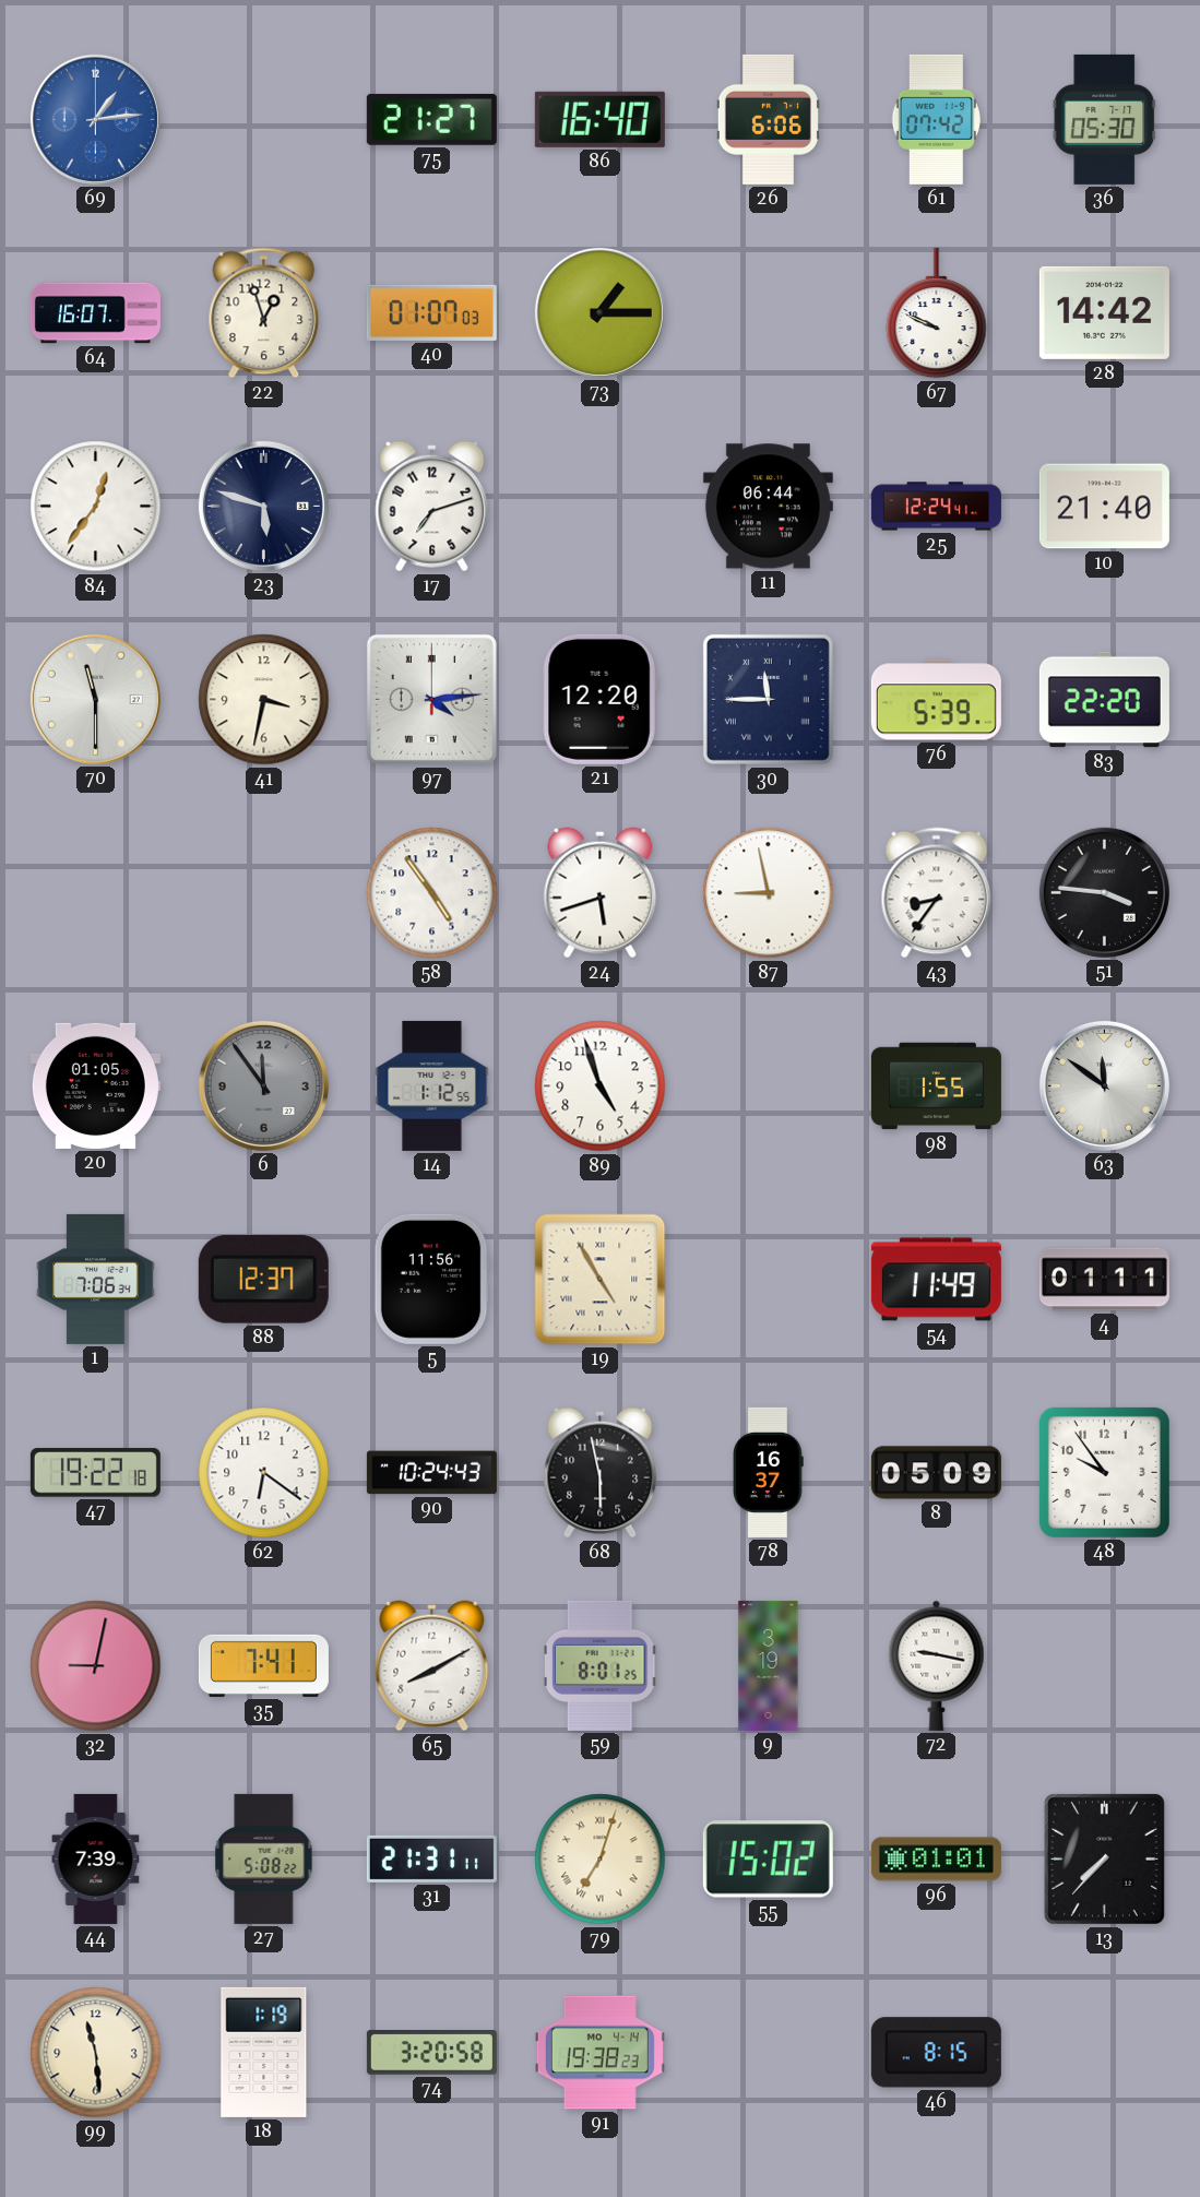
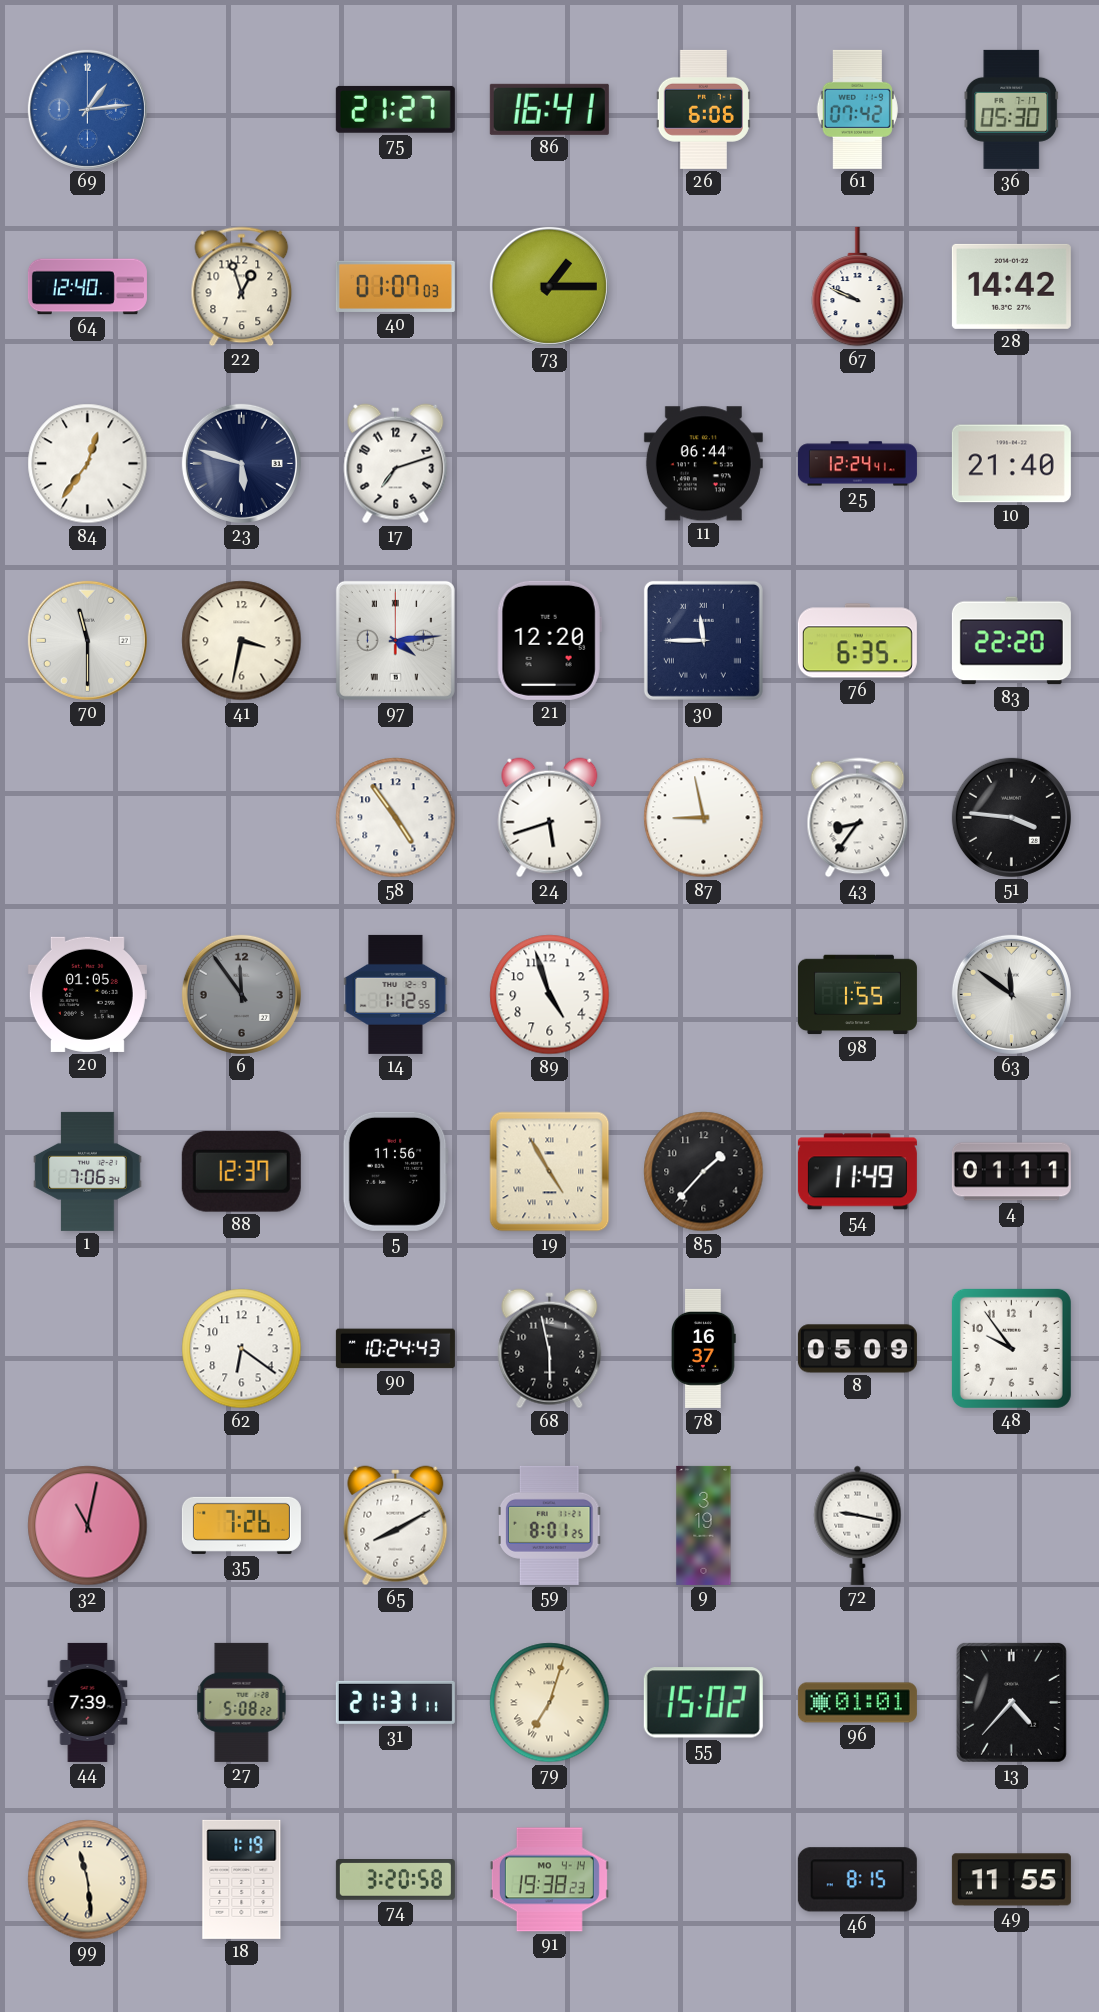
86: 16:40 -> 16:41 (549, 109)
64: 16:07 -> 12:40 (87, 287)
76: 5:39 -> 6:35 (857, 641)
85: none -> 1:37 (704, 1172)
47: 19:22 -> none (95, 1473)
32: 9:02 -> 11:02 (88, 1526)
35: 7:41 -> 7:26 (241, 1525)
13: 7:37 -> 4:37 (1011, 1702)
49: none -> 11:55 (1011, 1880)
